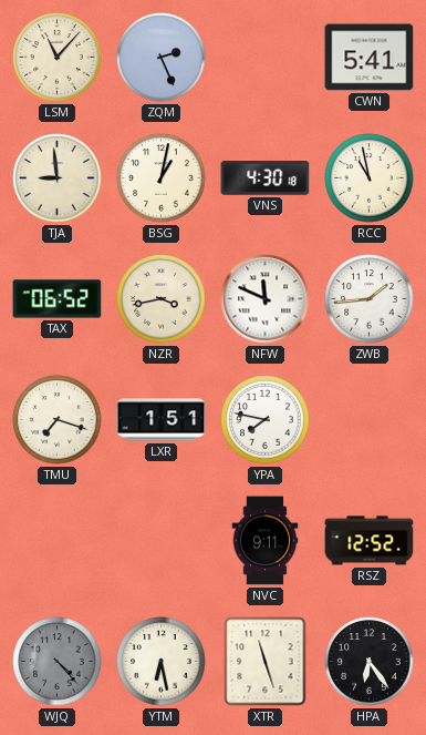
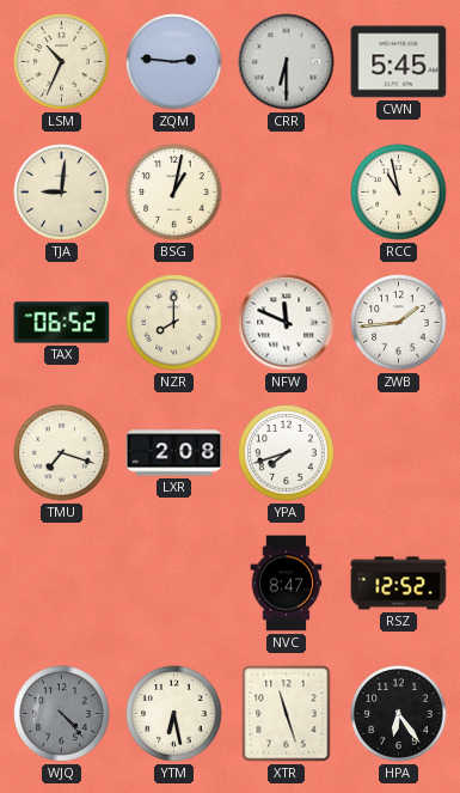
LSM: 11:07 -> 10:34 (62, 62)
ZQM: 2:26 -> 2:46 (174, 62)
CRR: none -> 6:30 (287, 62)
CWN: 5:41 -> 5:45 (399, 62)
TJA: 8:59 -> 9:01 (62, 193)
VNS: 4:30 -> none (266, 178)
NZR: 3:43 -> 8:00 (174, 323)
LXR: 1:51 -> 2:08 (174, 453)
YPA: 7:47 -> 7:42 (287, 453)
NVC: 9:11 -> 8:47 (287, 584)
